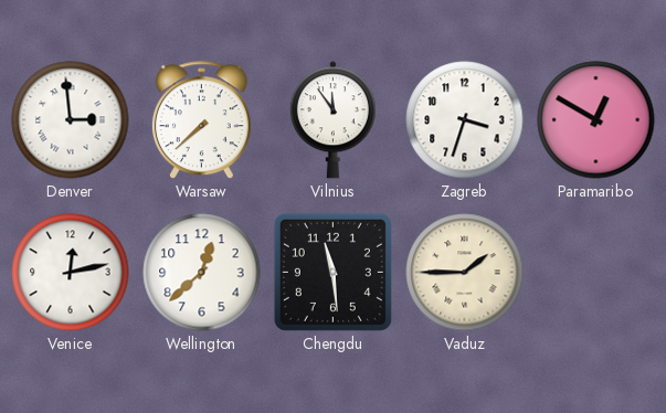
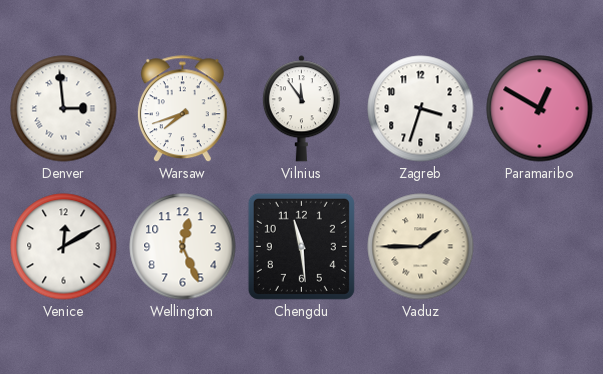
Warsaw: 7:38 -> 7:42 (182, 109)
Venice: 12:13 -> 12:10 (64, 247)
Wellington: 12:38 -> 12:26 (183, 247)
